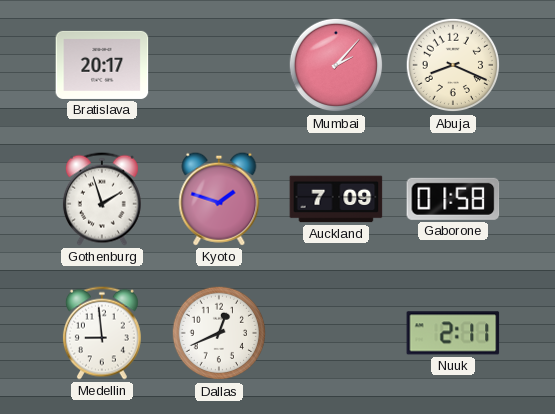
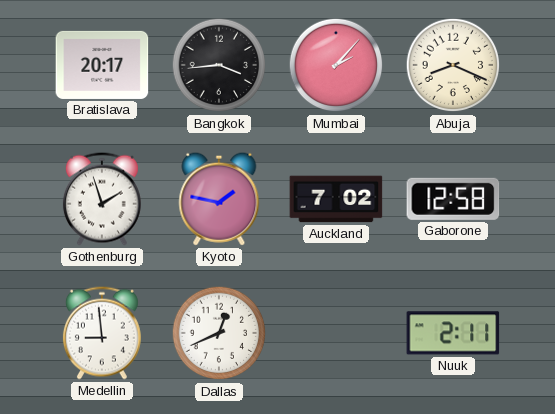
Bangkok: none -> 3:44 (219, 65)
Kyoto: 1:48 -> 1:47 (219, 199)
Auckland: 7:09 -> 7:02 (336, 199)
Gaborone: 01:58 -> 12:58 (453, 199)
